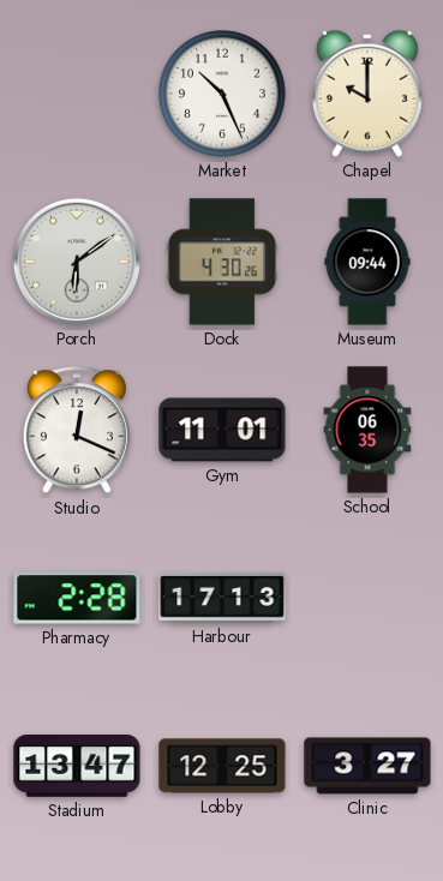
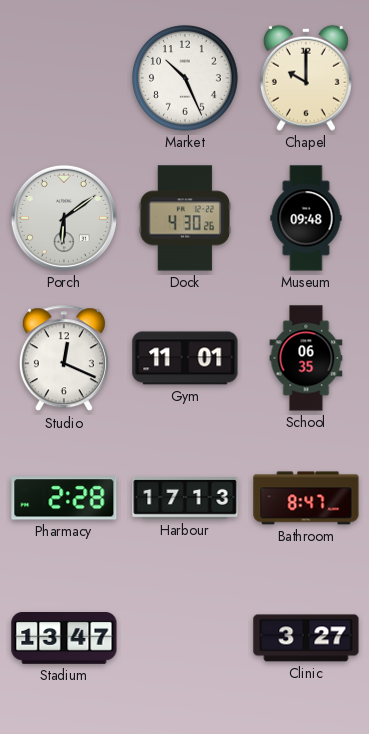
Museum: 09:44 -> 09:48 (306, 218)
Bathroom: none -> 8:47 (306, 498)
Lobby: 12:25 -> none (222, 766)
